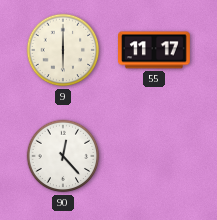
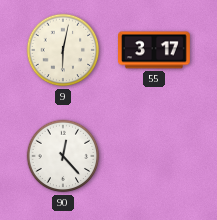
9: 6:00 -> 6:02 (63, 50)
55: 11:17 -> 3:17 (155, 50)
